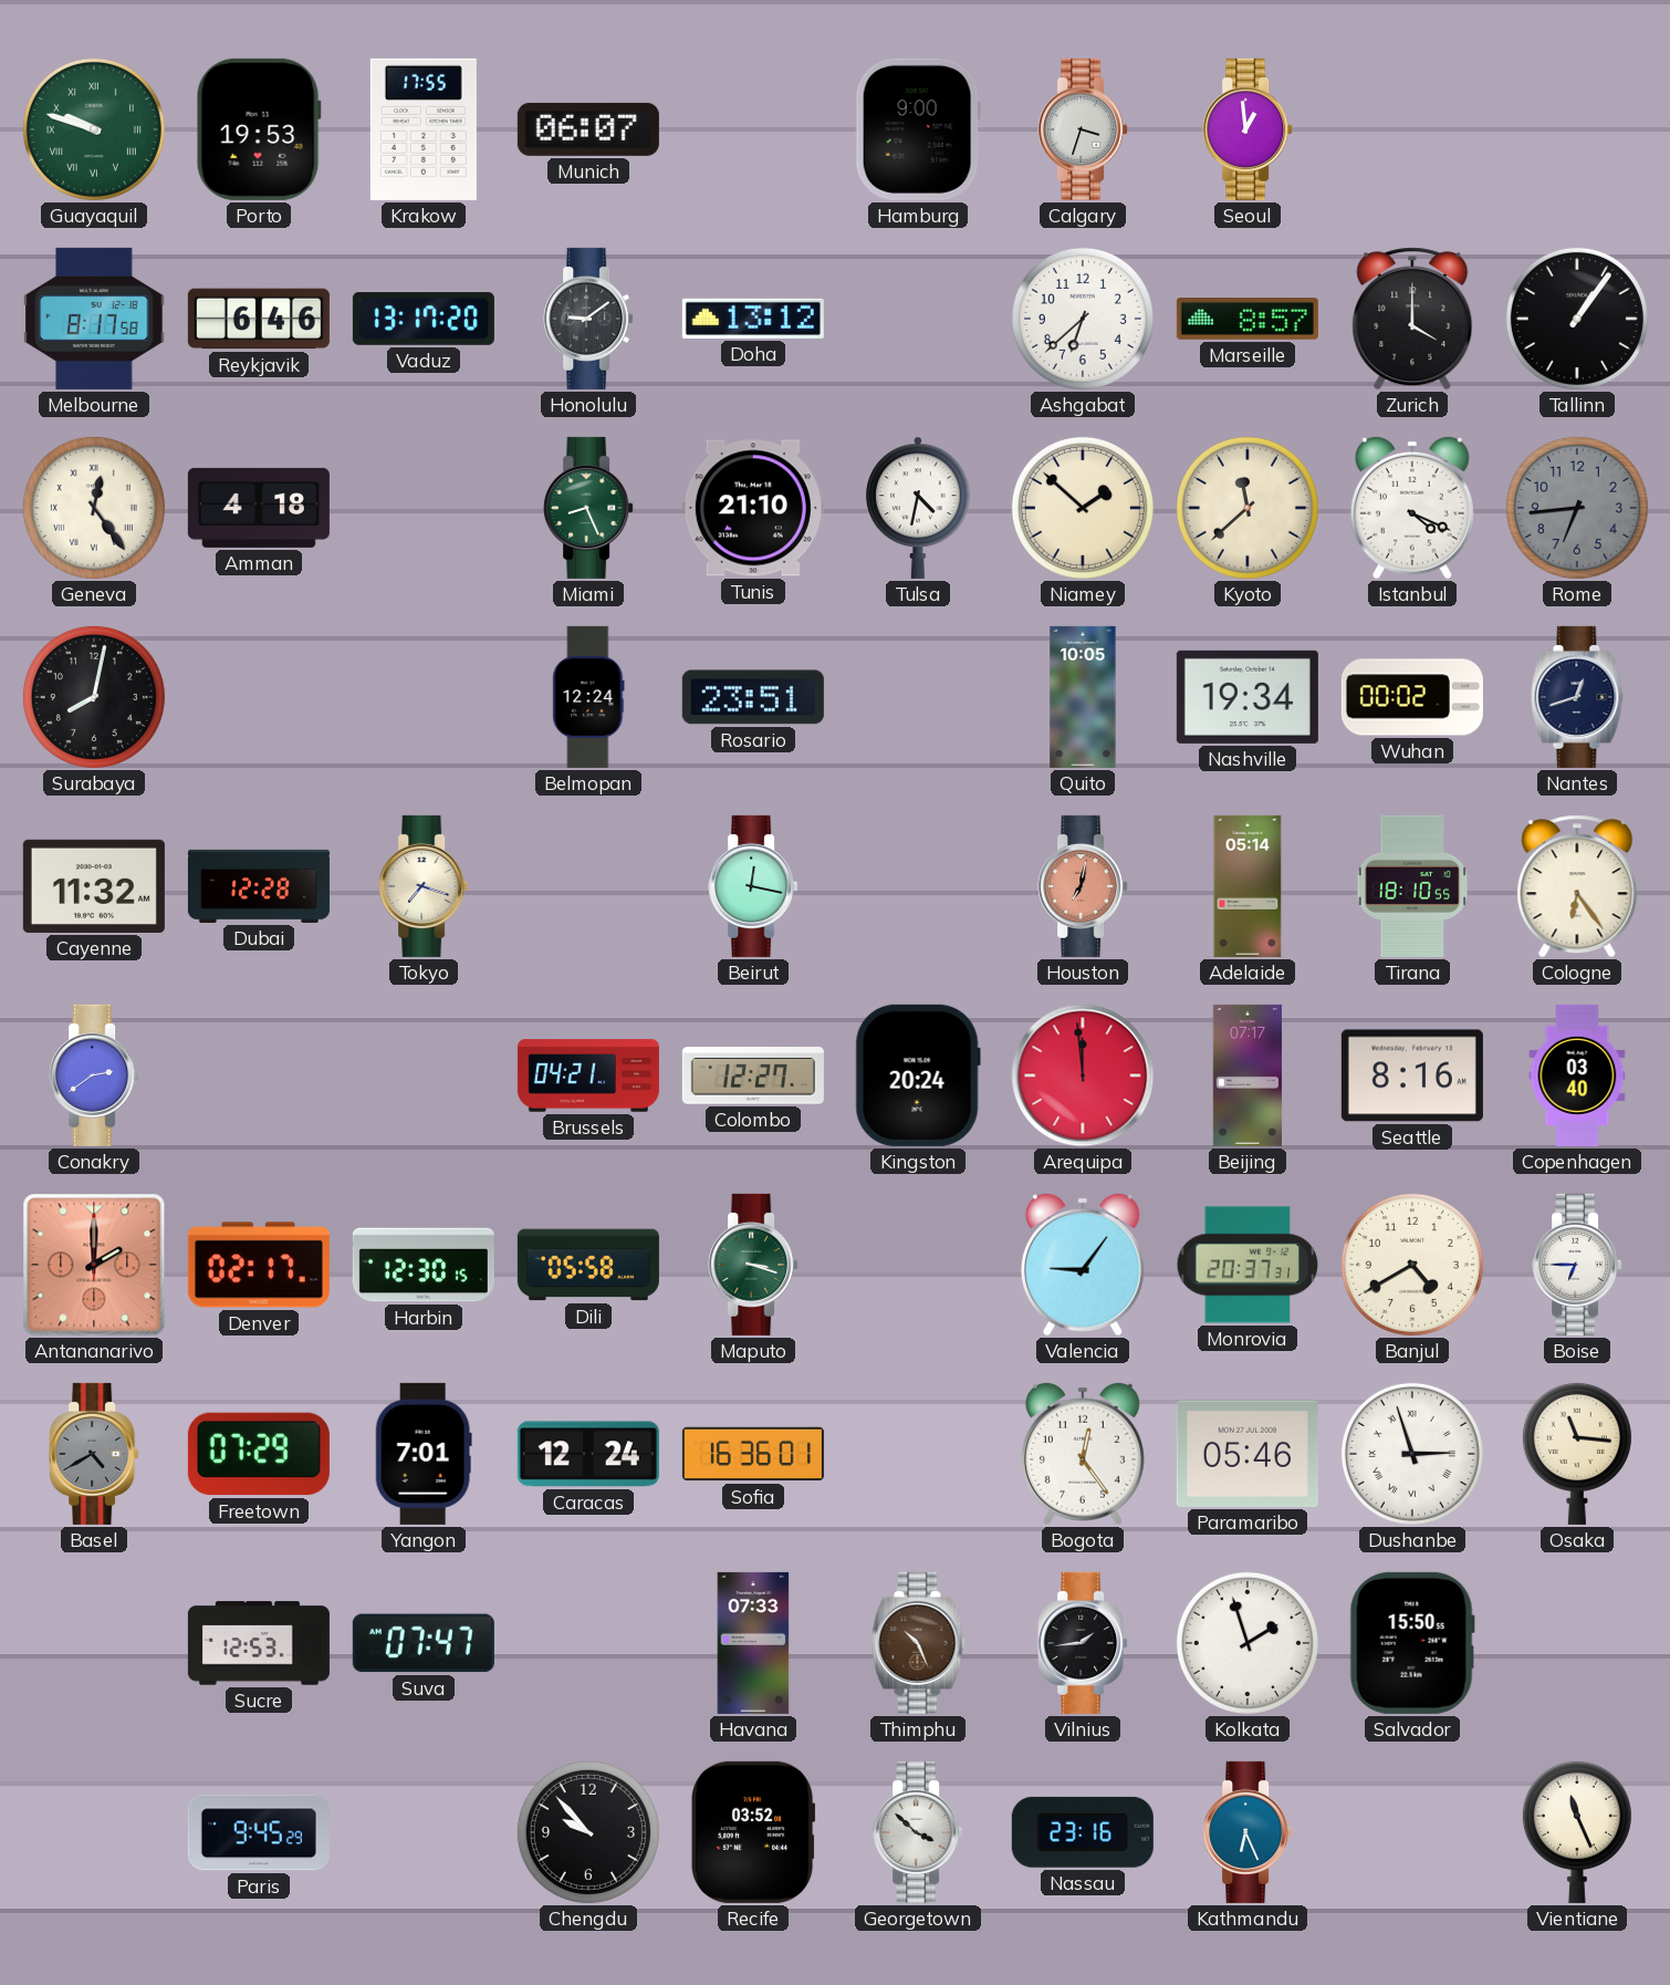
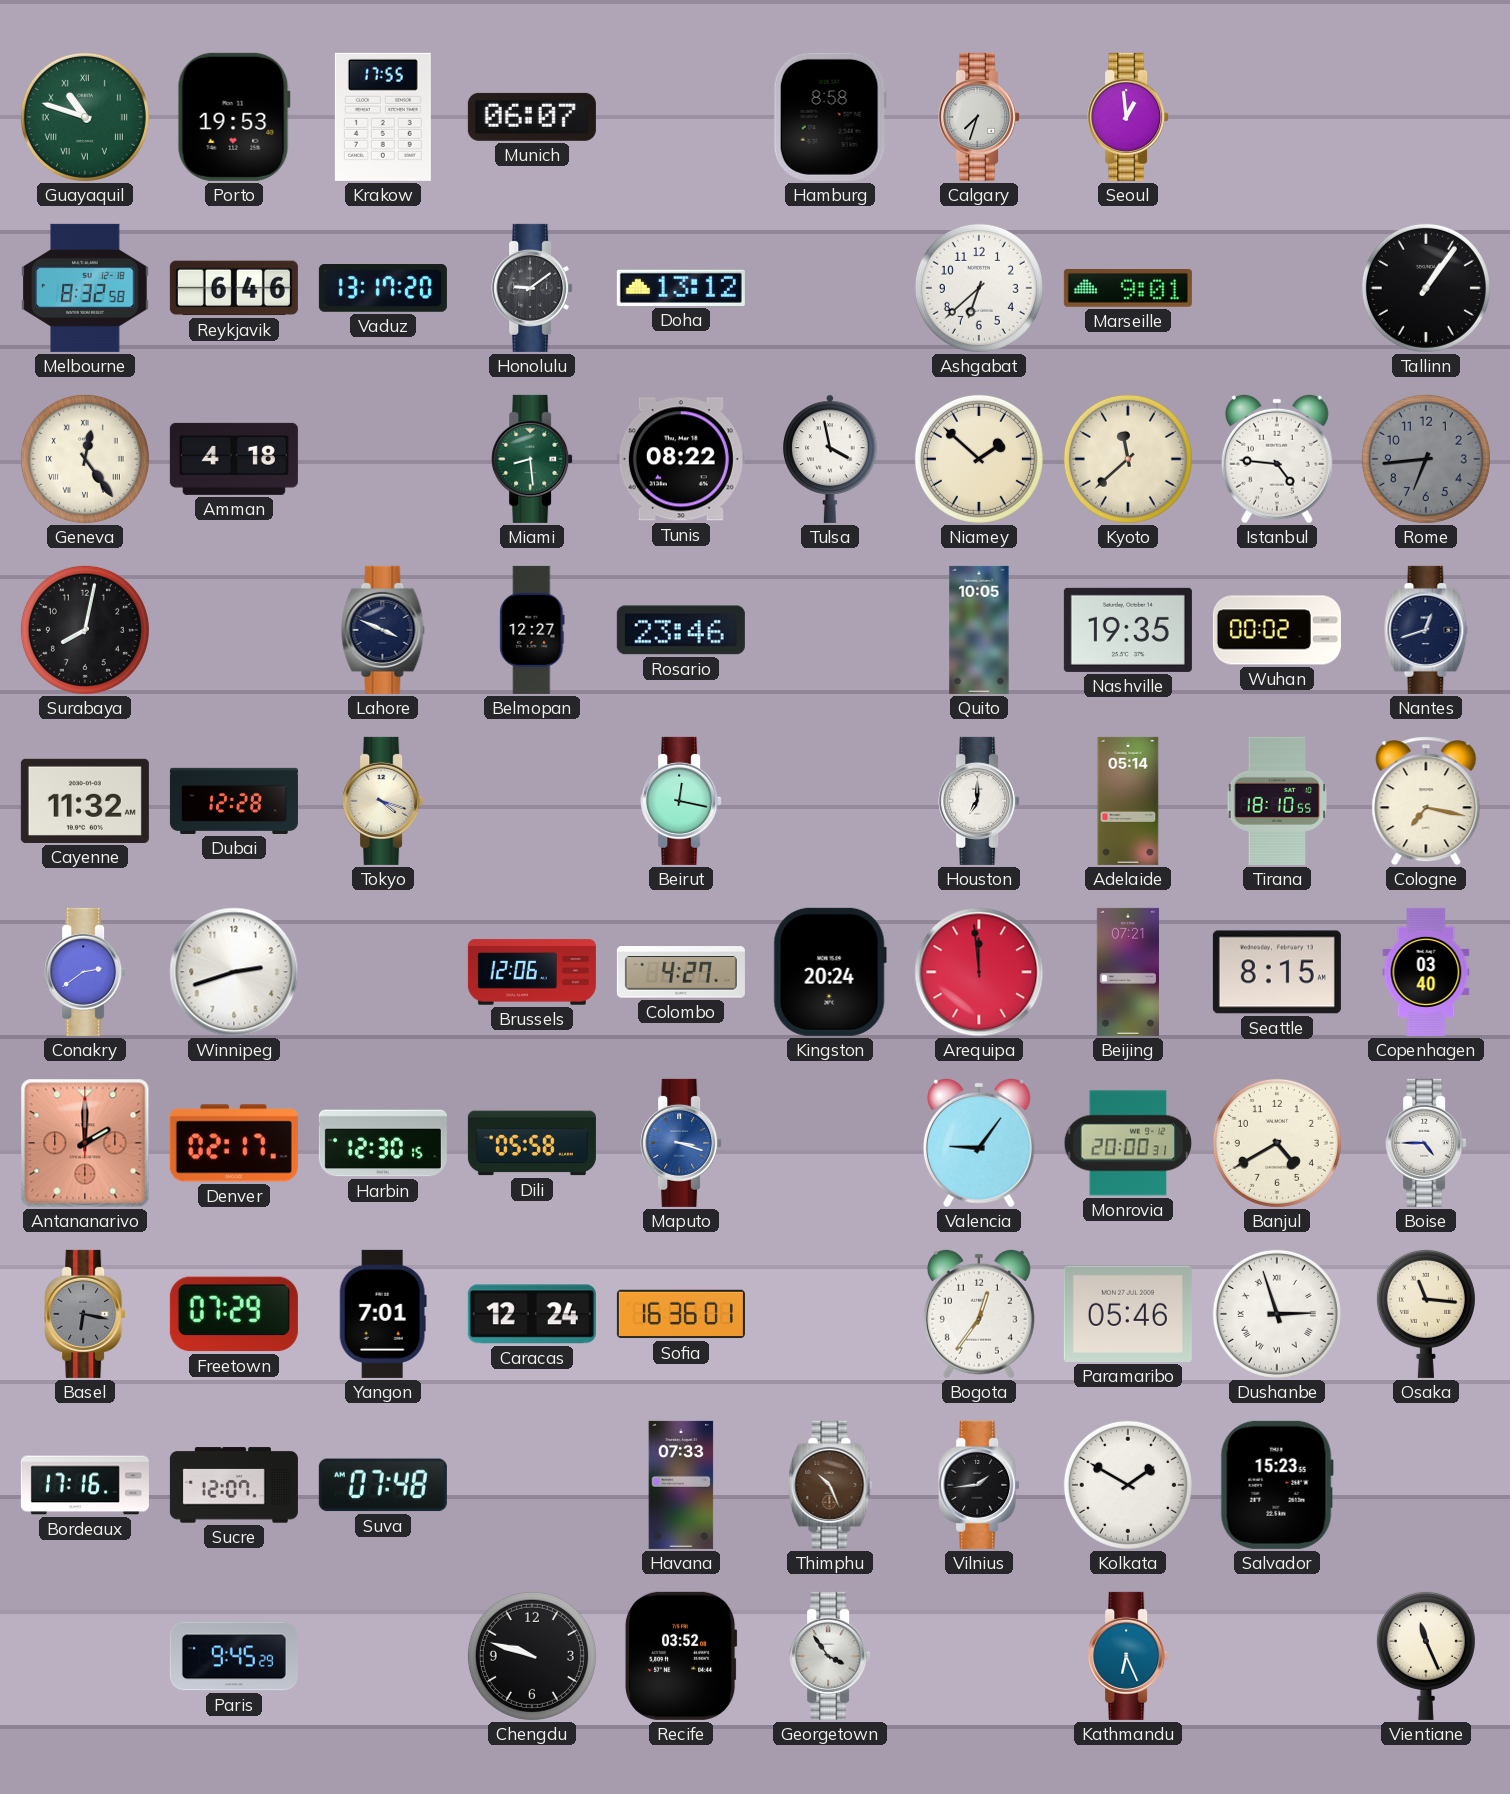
Guayaquil: 9:48 -> 10:48 (85, 117)
Hamburg: 9:00 -> 8:58 (830, 117)
Calgary: 3:33 -> 7:33 (979, 117)
Melbourne: 8:17 -> 8:32 (85, 288)
Marseille: 8:57 -> 9:01 (1128, 289)
Zurich: 4:00 -> none (1412, 319)
Miami: 8:26 -> 8:29 (532, 459)
Tunis: 21:10 -> 08:22 (681, 459)
Tulsa: 4:32 -> 3:58 (830, 459)
Istanbul: 4:19 -> 4:46 (1277, 459)
Lahore: none -> 3:49 (383, 630)
Belmopan: 12:24 -> 12:27 (532, 630)
Rosario: 23:51 -> 23:46 (681, 630)
Nashville: 19:34 -> 19:35 (1128, 630)
Tokyo: 7:18 -> 4:18 (383, 801)
Houston: 7:02 -> 7:00 (979, 801)
Houston dial: salmon -> white (979, 801)
Cologne: 6:24 -> 7:17 (1426, 801)
Winnipeg: none -> 2:42 (234, 972)
Brussels: 04:21 -> 12:06 (532, 972)
Colombo: 12:27 -> 4:27 (681, 972)
Beijing: 07:17 -> 07:21 (1128, 972)
Seattle: 8:16 -> 8:15 (1277, 972)
Maputo dial: green -> blue (681, 1143)
Monrovia: 20:37 -> 20:00 (1128, 1143)
Boise: 6:45 -> 4:45 (1426, 1143)
Basel: 4:40 -> 6:17 (85, 1314)
Bogota: 12:24 -> 12:36 (979, 1314)
Bordeaux: none -> 17:16 (85, 1485)
Sucre: 12:53 -> 12:07 (234, 1485)
Suva: 07:47 -> 07:48 (383, 1485)
Kolkata: 1:57 -> 1:50 (1128, 1485)
Salvador: 15:50 -> 15:23 (1277, 1485)
Chengdu: 9:53 -> 9:48 (532, 1656)
Georgetown: 3:52 -> 3:54 (830, 1656)
Nassau: 23:16 -> none (1083, 1832)
